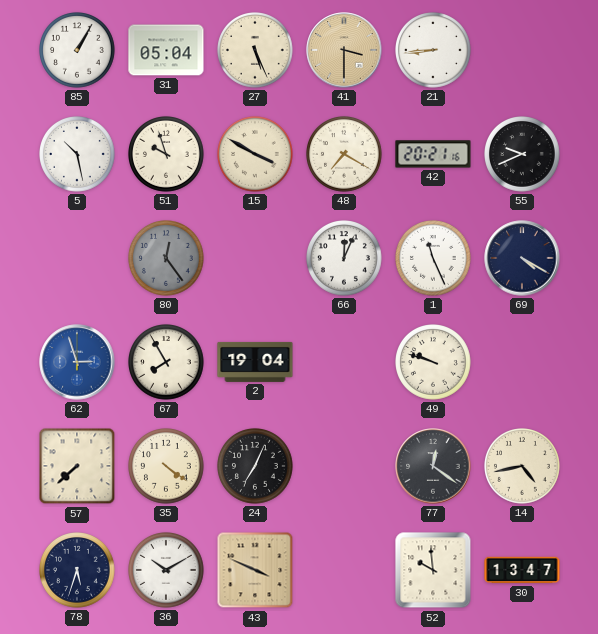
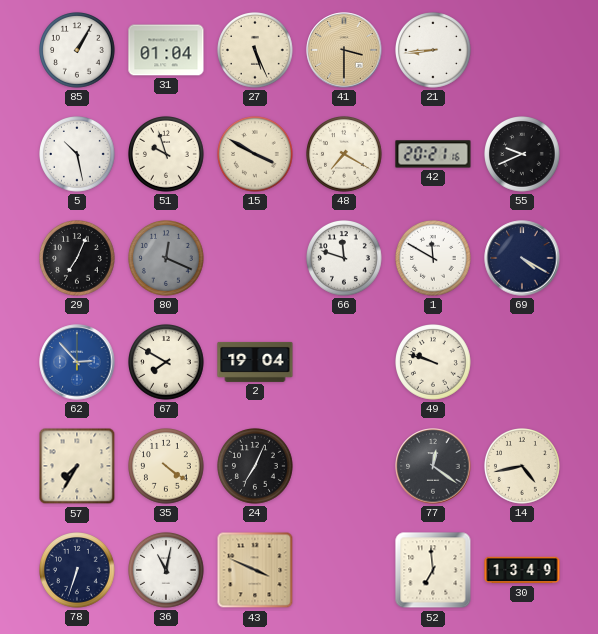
31: 05:04 -> 01:04 (166, 50)
29: none -> 7:04 (78, 259)
80: 12:24 -> 12:19 (167, 259)
66: 12:04 -> 11:48 (345, 259)
1: 11:26 -> 11:50 (434, 259)
62: 2:57 -> 2:53 (77, 362)
67: 7:55 -> 7:50 (167, 363)
57: 7:38 -> 7:35 (77, 466)
78: 5:33 -> 6:33 (78, 571)
36: 10:10 -> 11:02 (167, 571)
52: 9:59 -> 6:59 (433, 570)
30: 13:47 -> 13:49 (522, 570)
